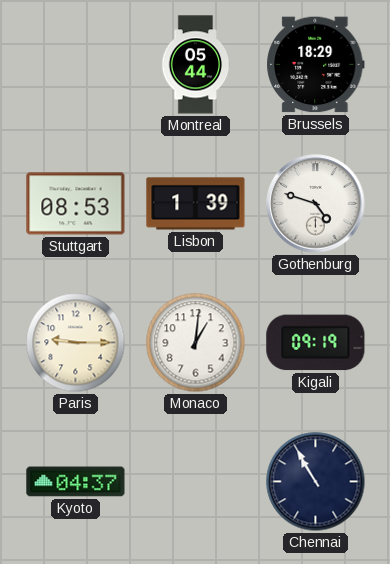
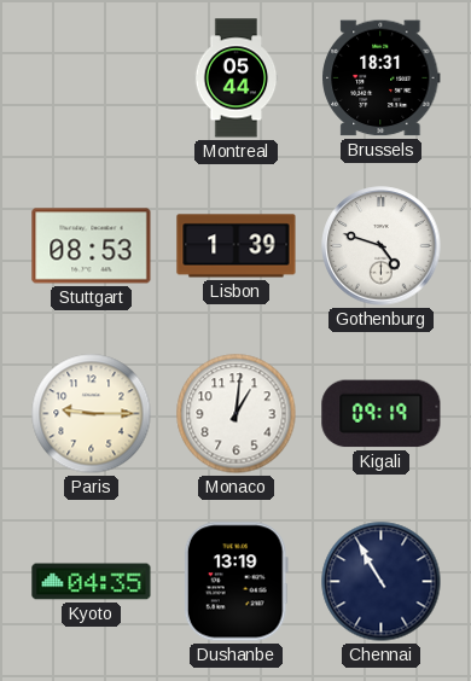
Brussels: 18:29 -> 18:31 (382, 78)
Kyoto: 04:37 -> 04:35 (92, 582)
Dushanbe: none -> 13:19 (235, 582)
